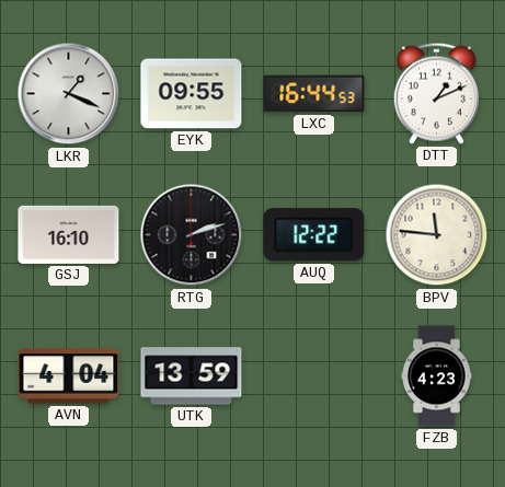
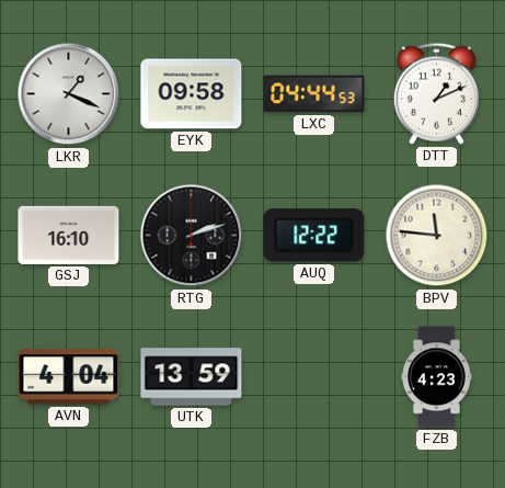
EYK: 09:55 -> 09:58 (192, 94)
LXC: 16:44 -> 04:44 (314, 94)
